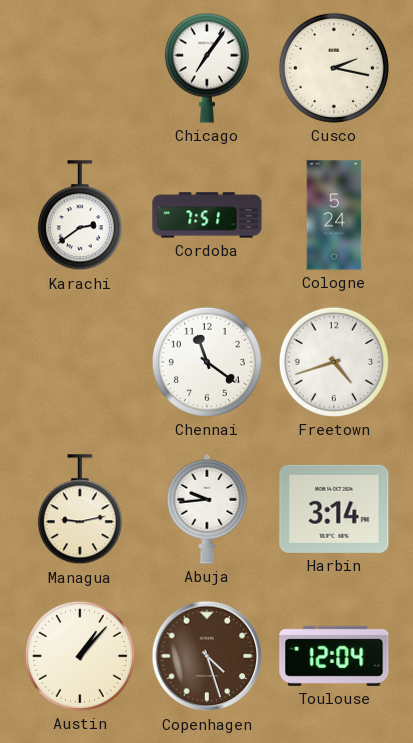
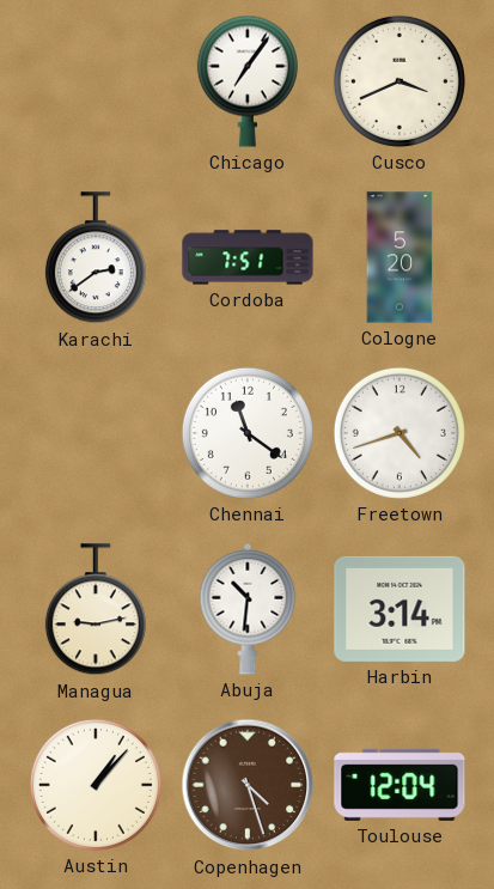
Cusco: 2:17 -> 3:41 (400, 81)
Cologne: 5:24 -> 5:20 (400, 257)
Abuja: 9:44 -> 10:31 (248, 609)
